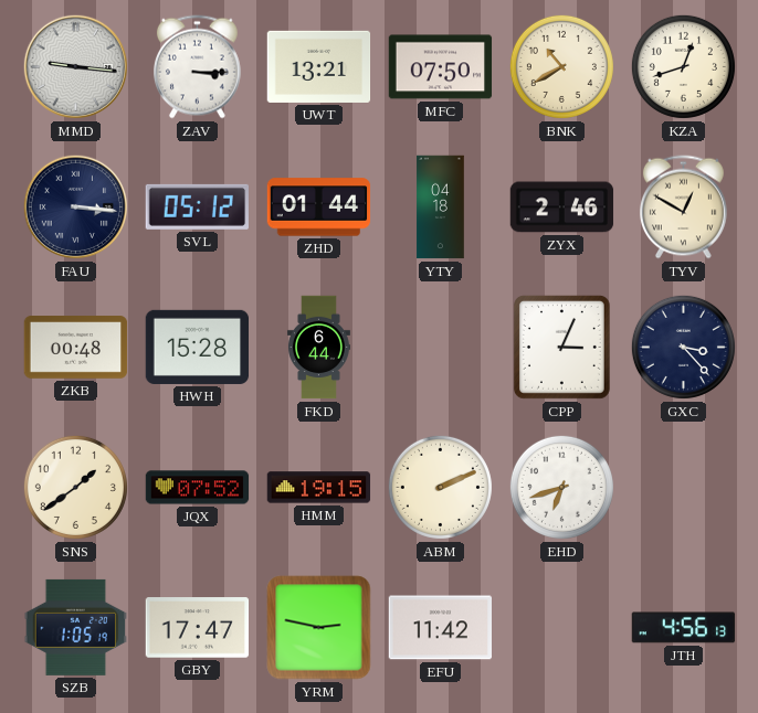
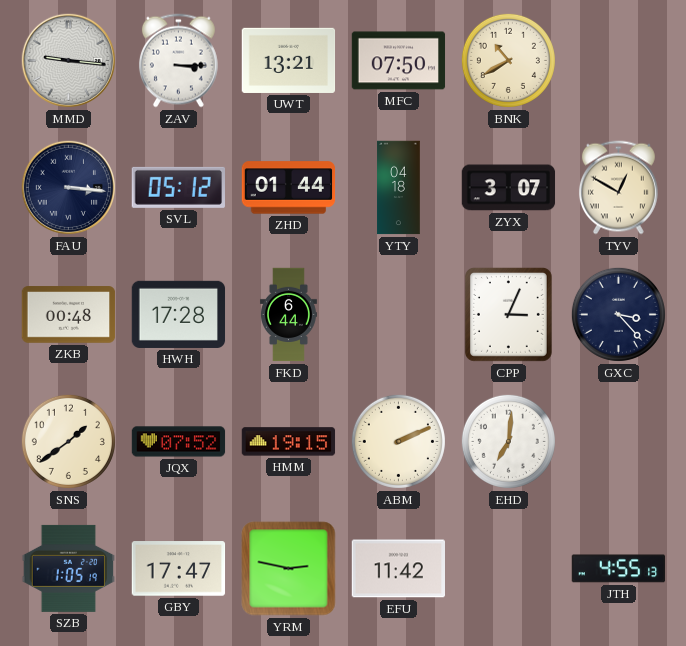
KZA: 12:42 -> none (683, 66)
ZYX: 2:46 -> 3:07 (509, 188)
HWH: 15:28 -> 17:28 (179, 314)
EHD: 6:42 -> 7:01 (508, 441)
JTH: 4:56 -> 4:55 (619, 569)
